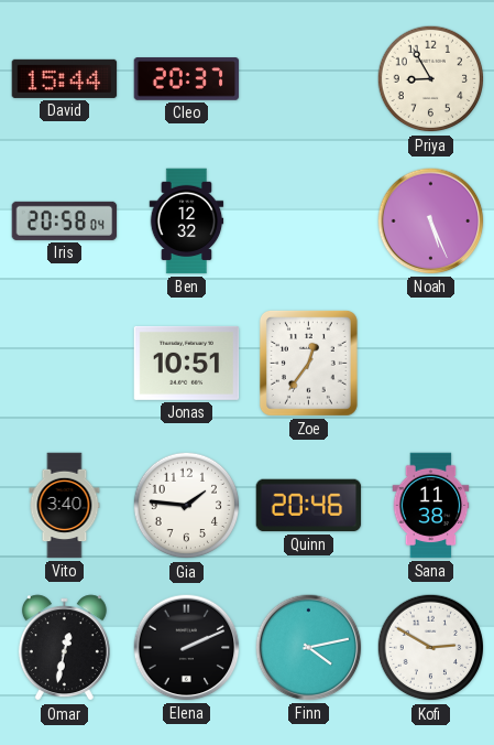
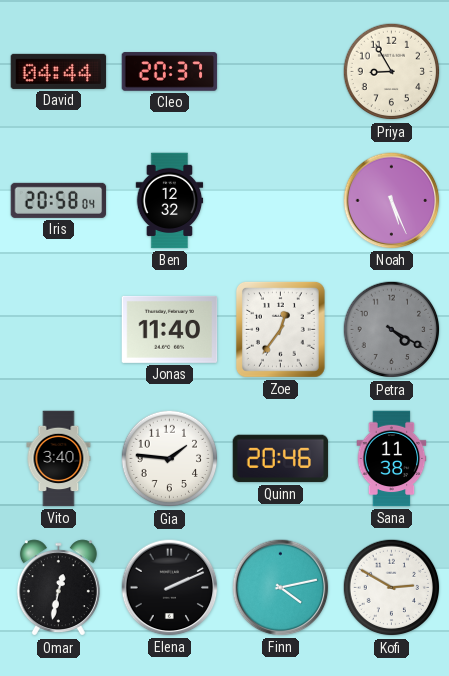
David: 15:44 -> 04:44 (59, 71)
Jonas: 10:51 -> 11:40 (170, 329)
Petra: none -> 4:20 (392, 330)
